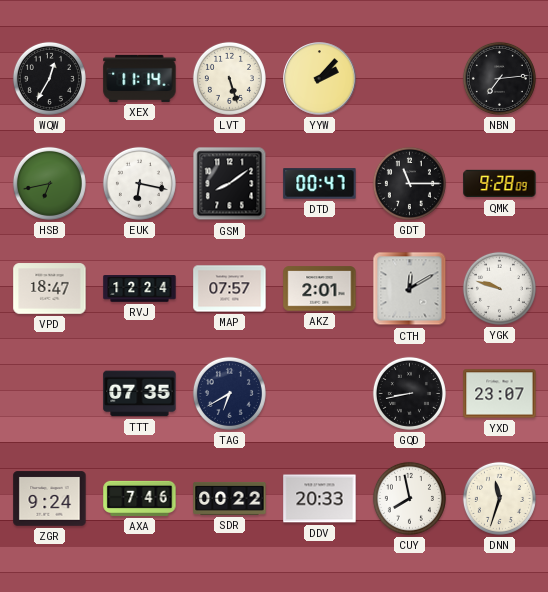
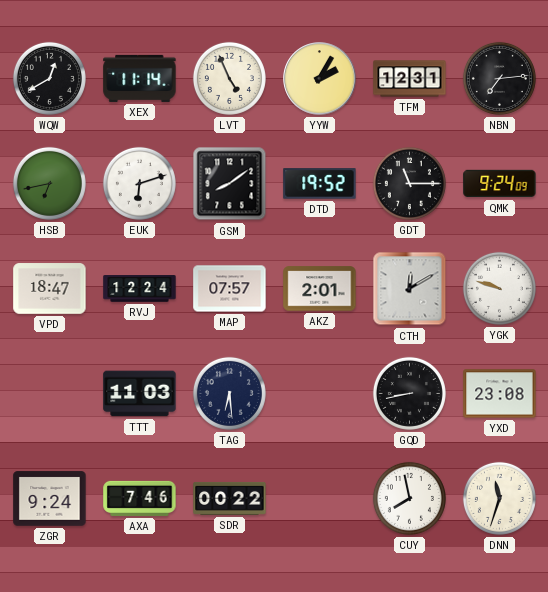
WQW: 12:35 -> 12:40 (49, 78)
LVT: 5:27 -> 4:56 (229, 78)
YYW: 2:07 -> 2:05 (320, 79)
TFM: none -> 12:31 (410, 79)
EUK: 6:17 -> 6:12 (139, 183)
DTD: 00:47 -> 19:52 (320, 184)
QMK: 9:28 -> 9:24 (500, 184)
TTT: 07:35 -> 11:03 (140, 394)
TAG: 6:40 -> 6:29 (229, 393)
YXD: 23:07 -> 23:08 (500, 394)
DDV: 20:33 -> none (320, 499)
